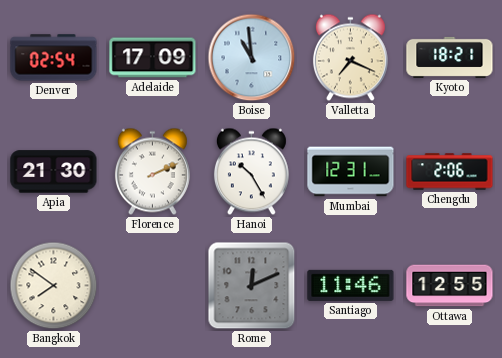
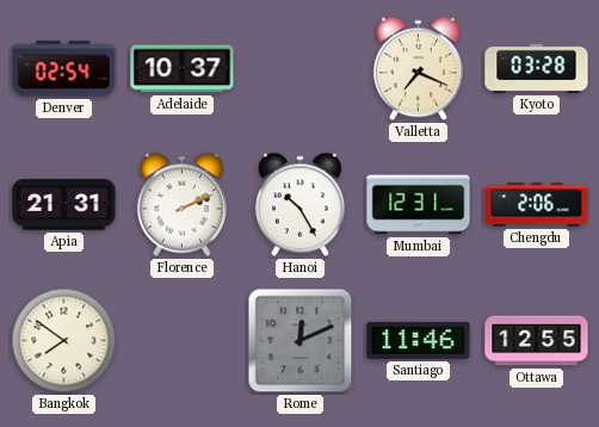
Adelaide: 17:09 -> 10:37 (183, 69)
Boise: 10:59 -> none (252, 58)
Kyoto: 18:21 -> 03:28 (537, 68)
Apia: 21:30 -> 21:31 (64, 205)
